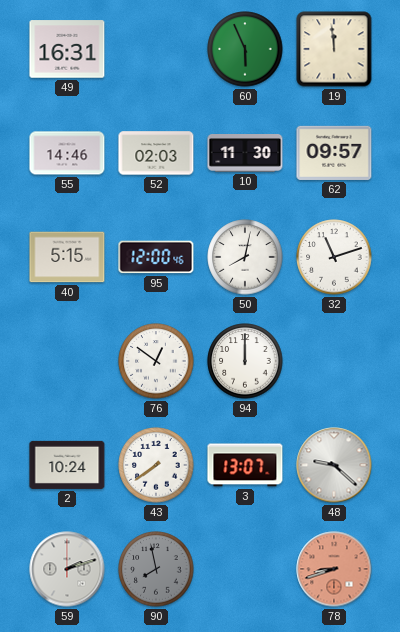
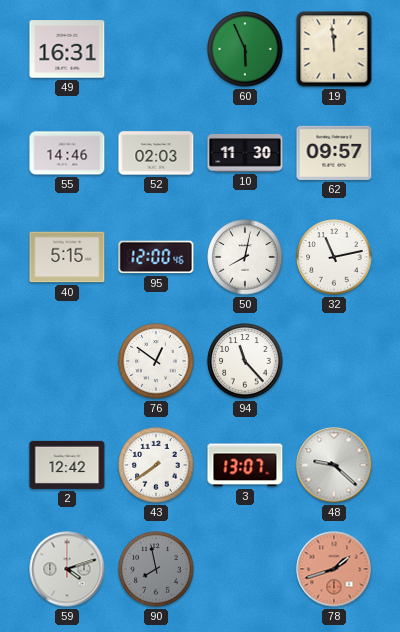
32: 11:12 -> 11:13 (334, 257)
94: 12:00 -> 11:23 (245, 361)
2: 10:24 -> 12:42 (67, 465)
59: 2:12 -> 4:12 (67, 569)
78: 8:42 -> 1:42 (334, 569)
